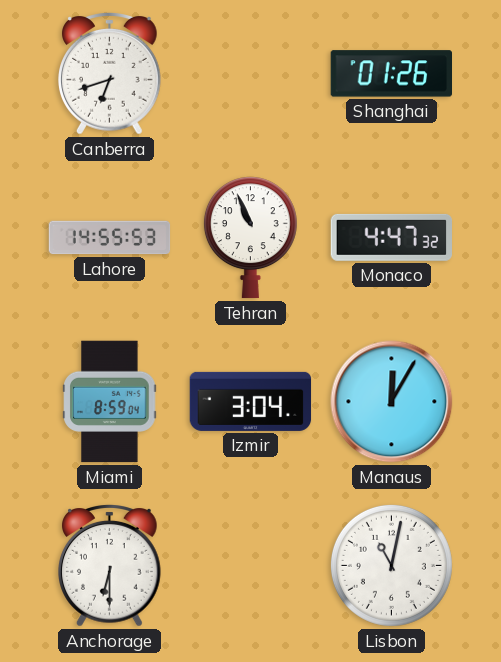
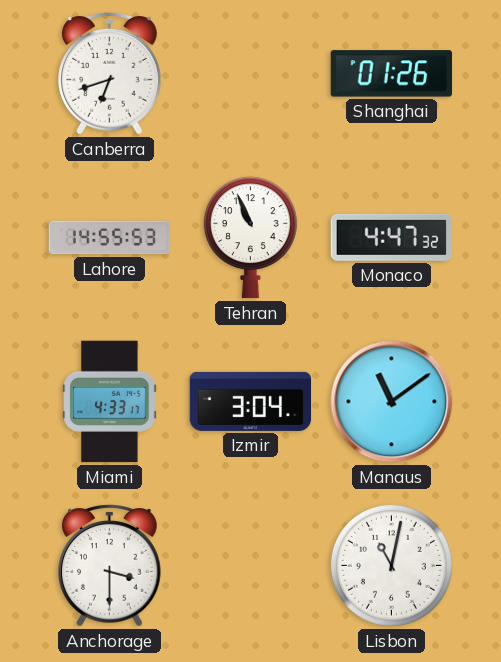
Miami: 8:59 -> 4:33 (110, 402)
Manaus: 12:05 -> 11:09 (392, 402)
Anchorage: 6:30 -> 3:30 (110, 566)
